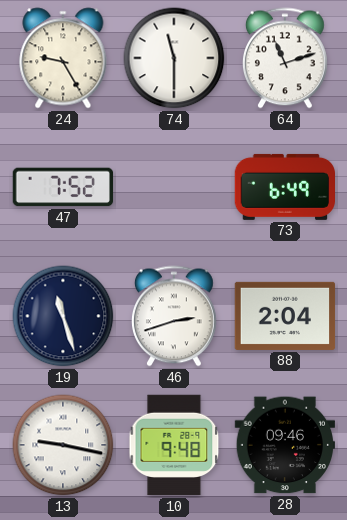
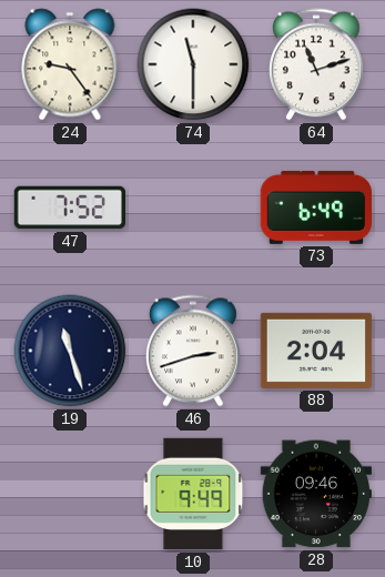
24: 9:25 -> 9:24 (70, 64)
13: 9:17 -> none (63, 445)
10: 9:48 -> 9:49 (193, 494)
